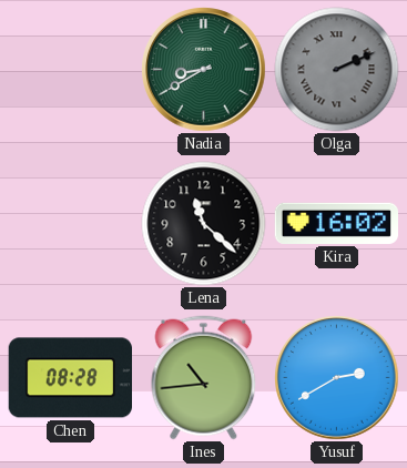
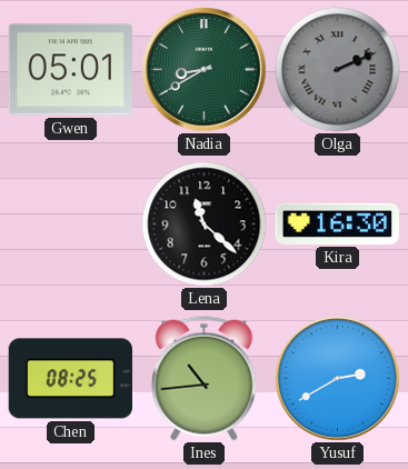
Gwen: none -> 05:01 (70, 70)
Kira: 16:02 -> 16:30 (337, 223)
Chen: 08:28 -> 08:25 (70, 379)
